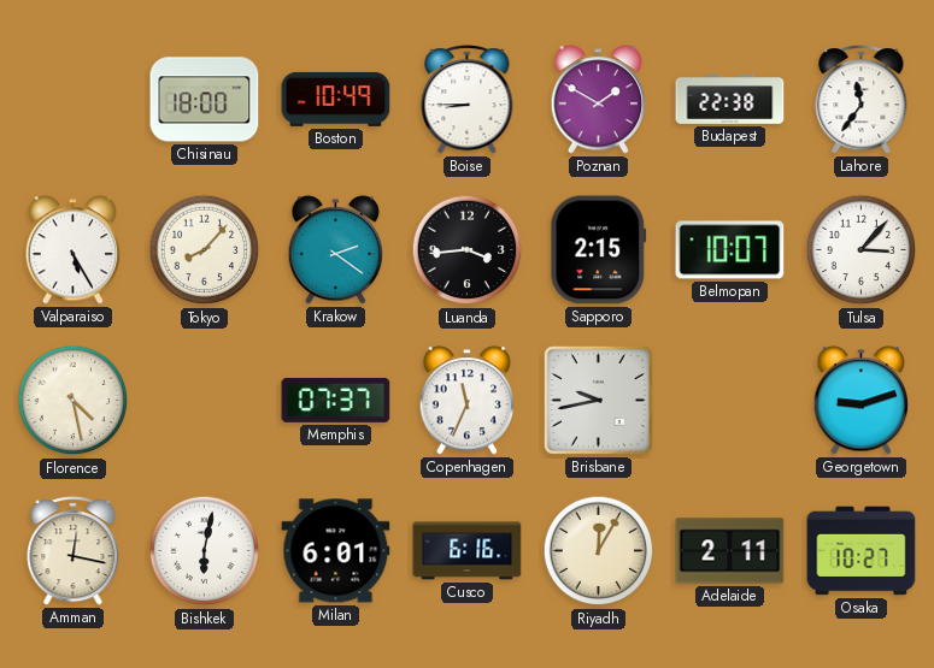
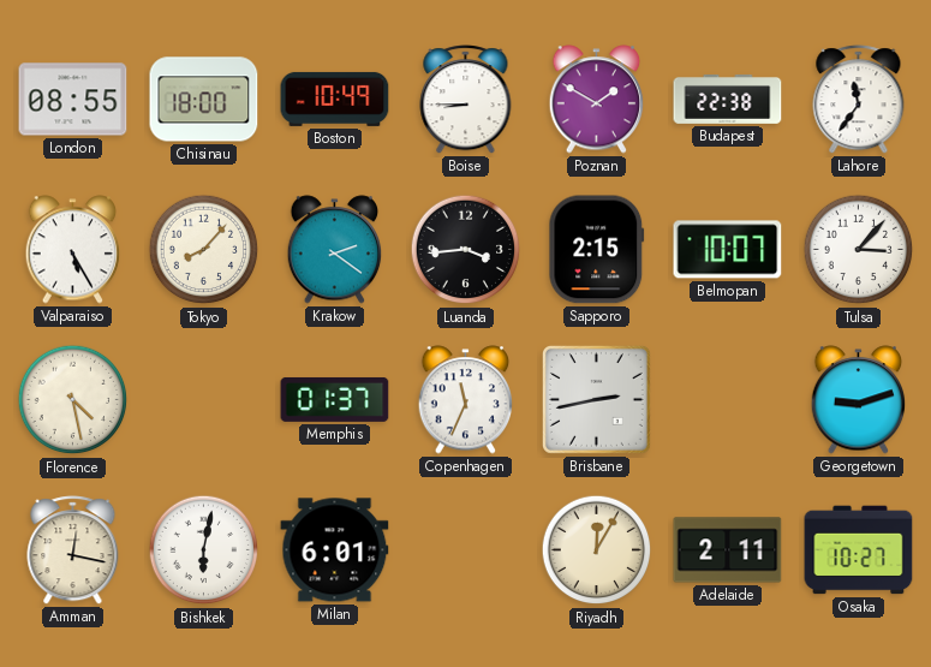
London: none -> 08:55 (73, 100)
Memphis: 07:37 -> 01:37 (335, 399)
Brisbane: 9:43 -> 2:43 (596, 399)
Cusco: 6:16 -> none (468, 551)
